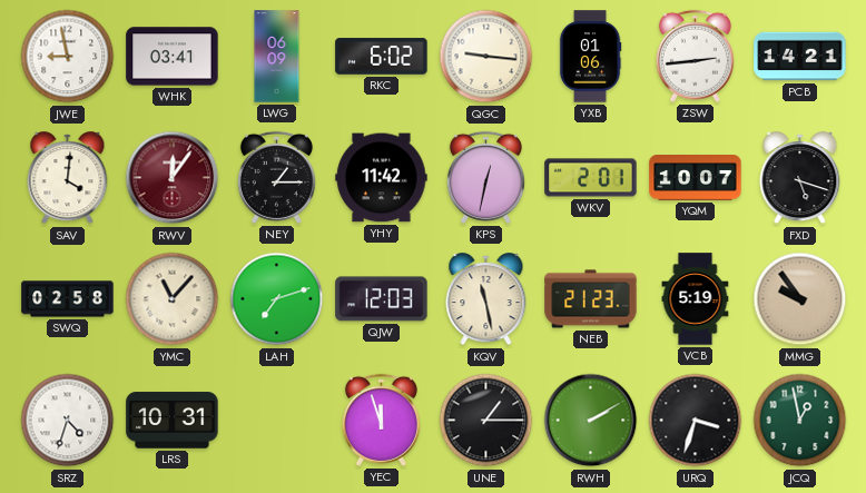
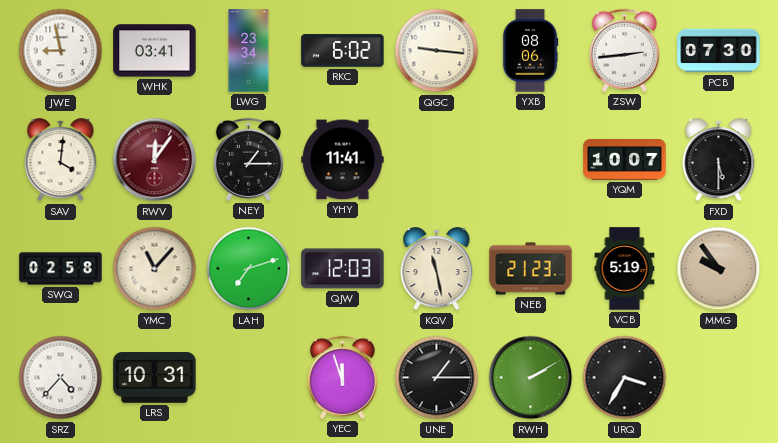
LWG: 06:09 -> 23:34 (249, 51)
YXB: 01:06 -> 08:06 (530, 51)
PCB: 14:21 -> 07:30 (719, 51)
YHY: 11:42 -> 11:41 (343, 160)
KPS: 12:32 -> none (485, 177)
WKV: 2:01 -> none (591, 178)
FXD: 5:18 -> 5:30 (719, 160)
SRZ: 4:33 -> 4:37 (61, 378)
URQ: 3:33 -> 3:35 (625, 378)
JCQ: 12:58 -> none (800, 421)
